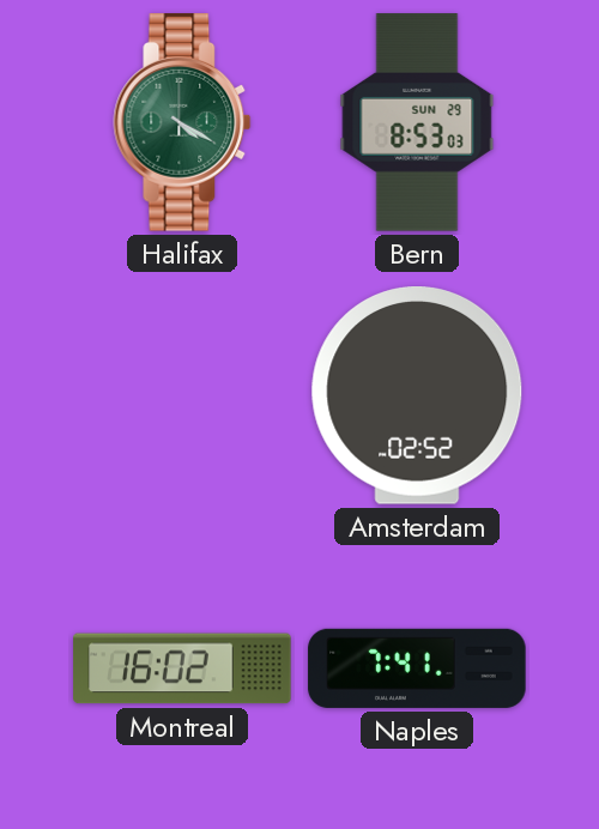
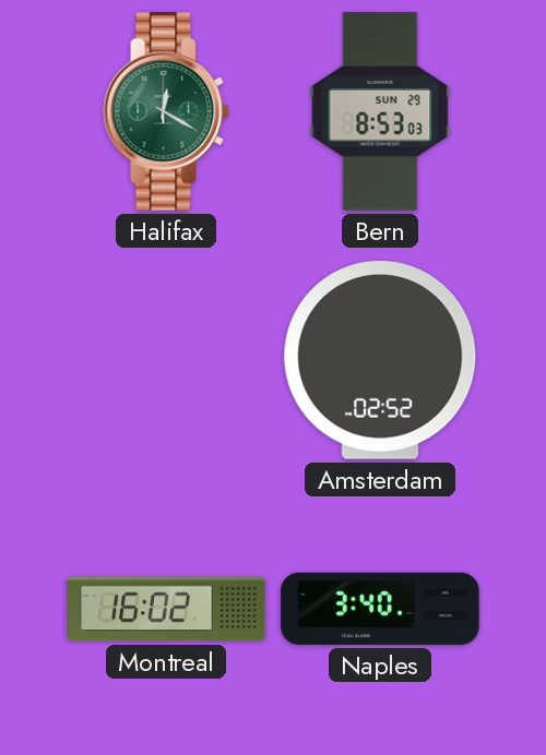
Halifax: 4:20 -> 12:20 (166, 111)
Naples: 7:41 -> 3:40 (380, 609)
